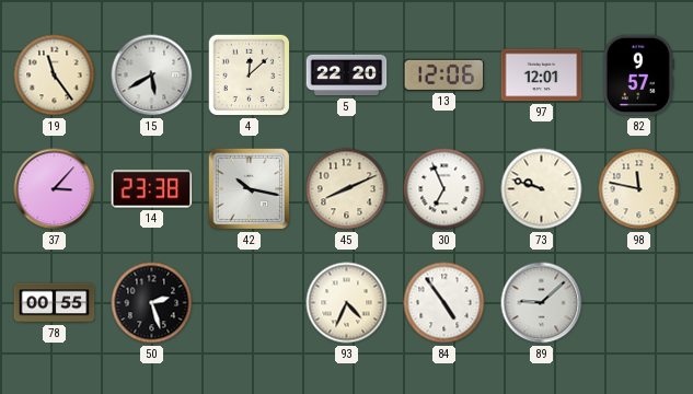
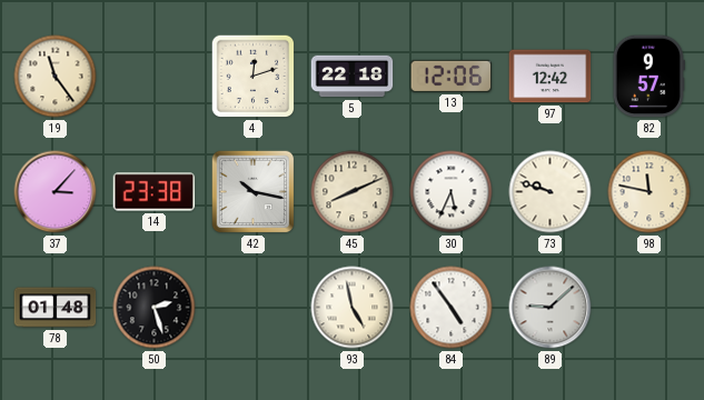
15: 5:40 -> none (152, 76)
4: 12:08 -> 12:12 (254, 77)
5: 22:20 -> 22:18 (353, 77)
97: 12:01 -> 12:42 (551, 77)
30: 6:56 -> 5:34 (452, 192)
78: 00:55 -> 01:48 (56, 308)
93: 4:34 -> 4:58 (353, 308)
